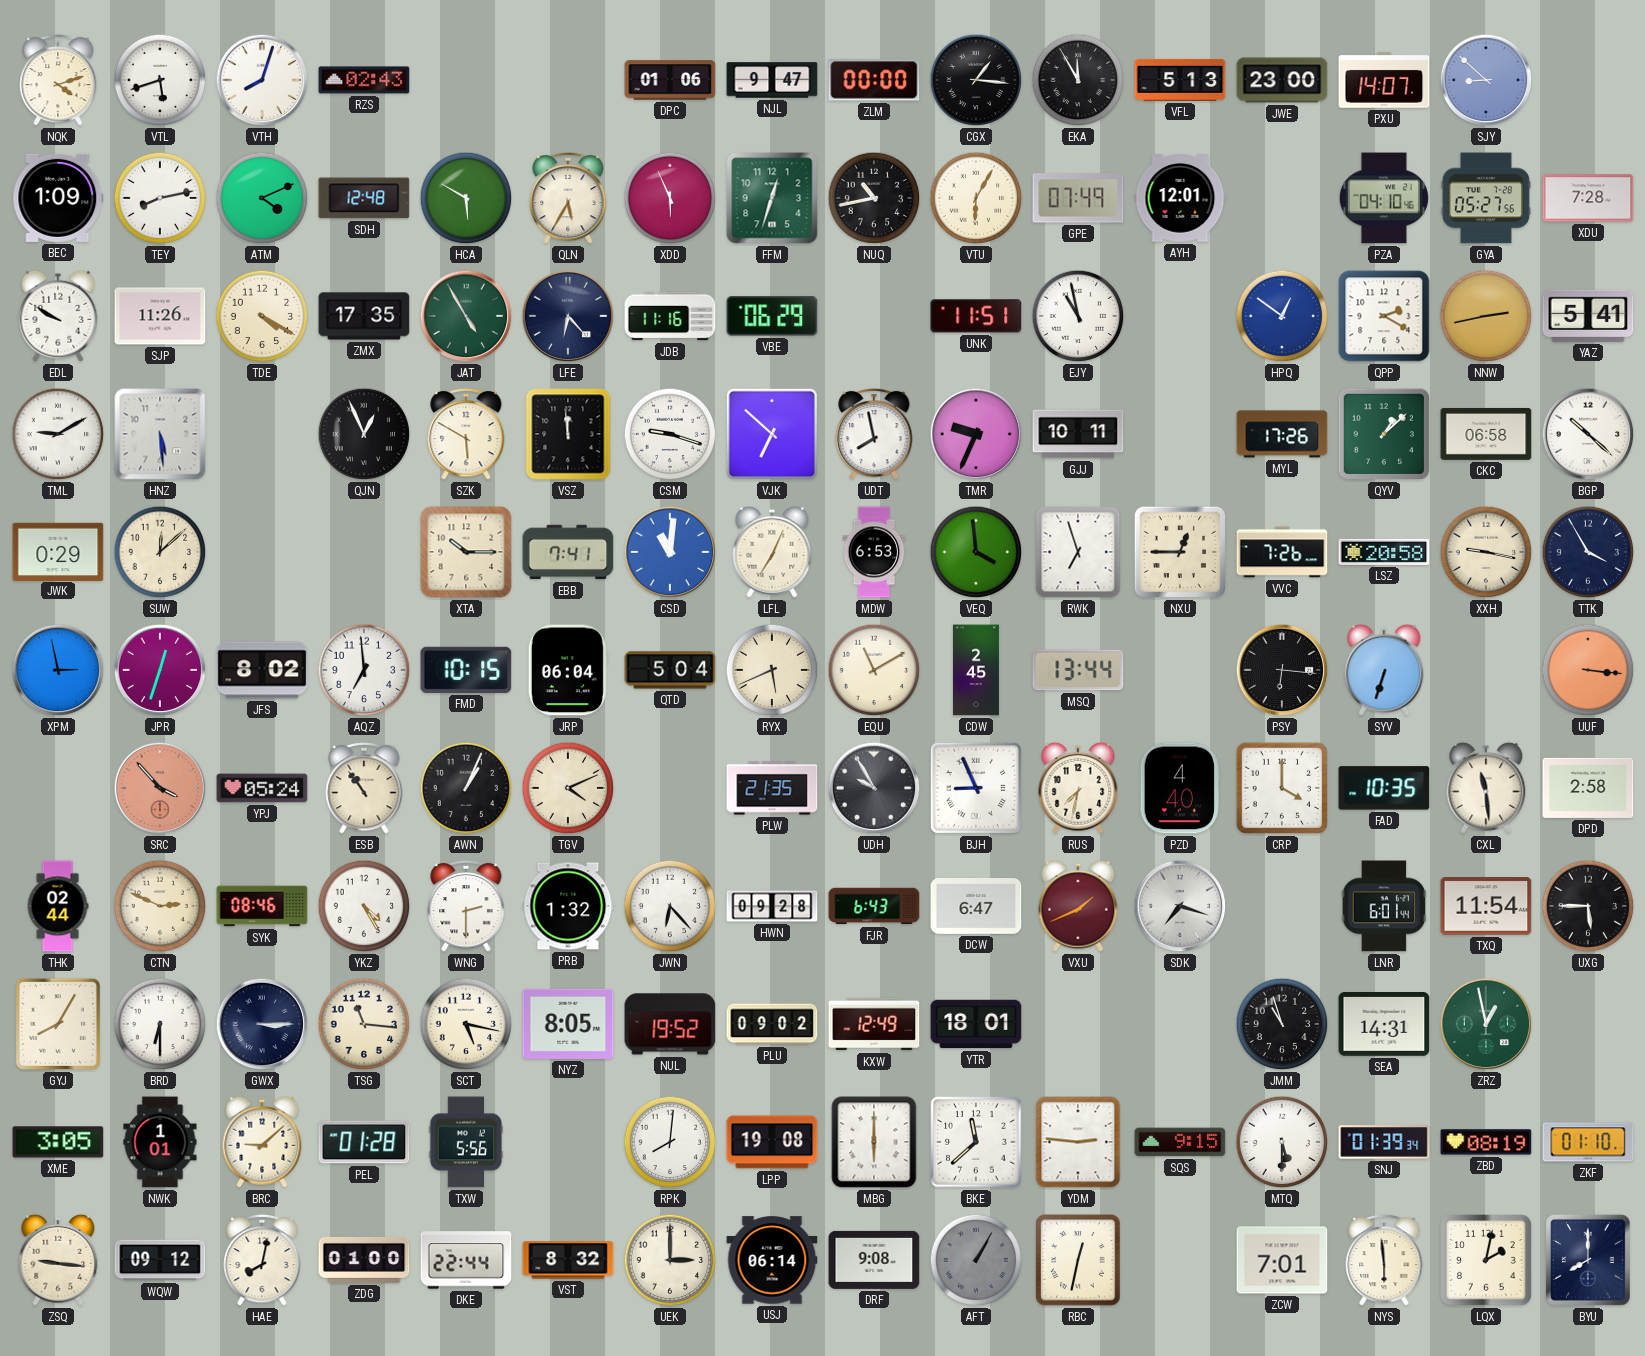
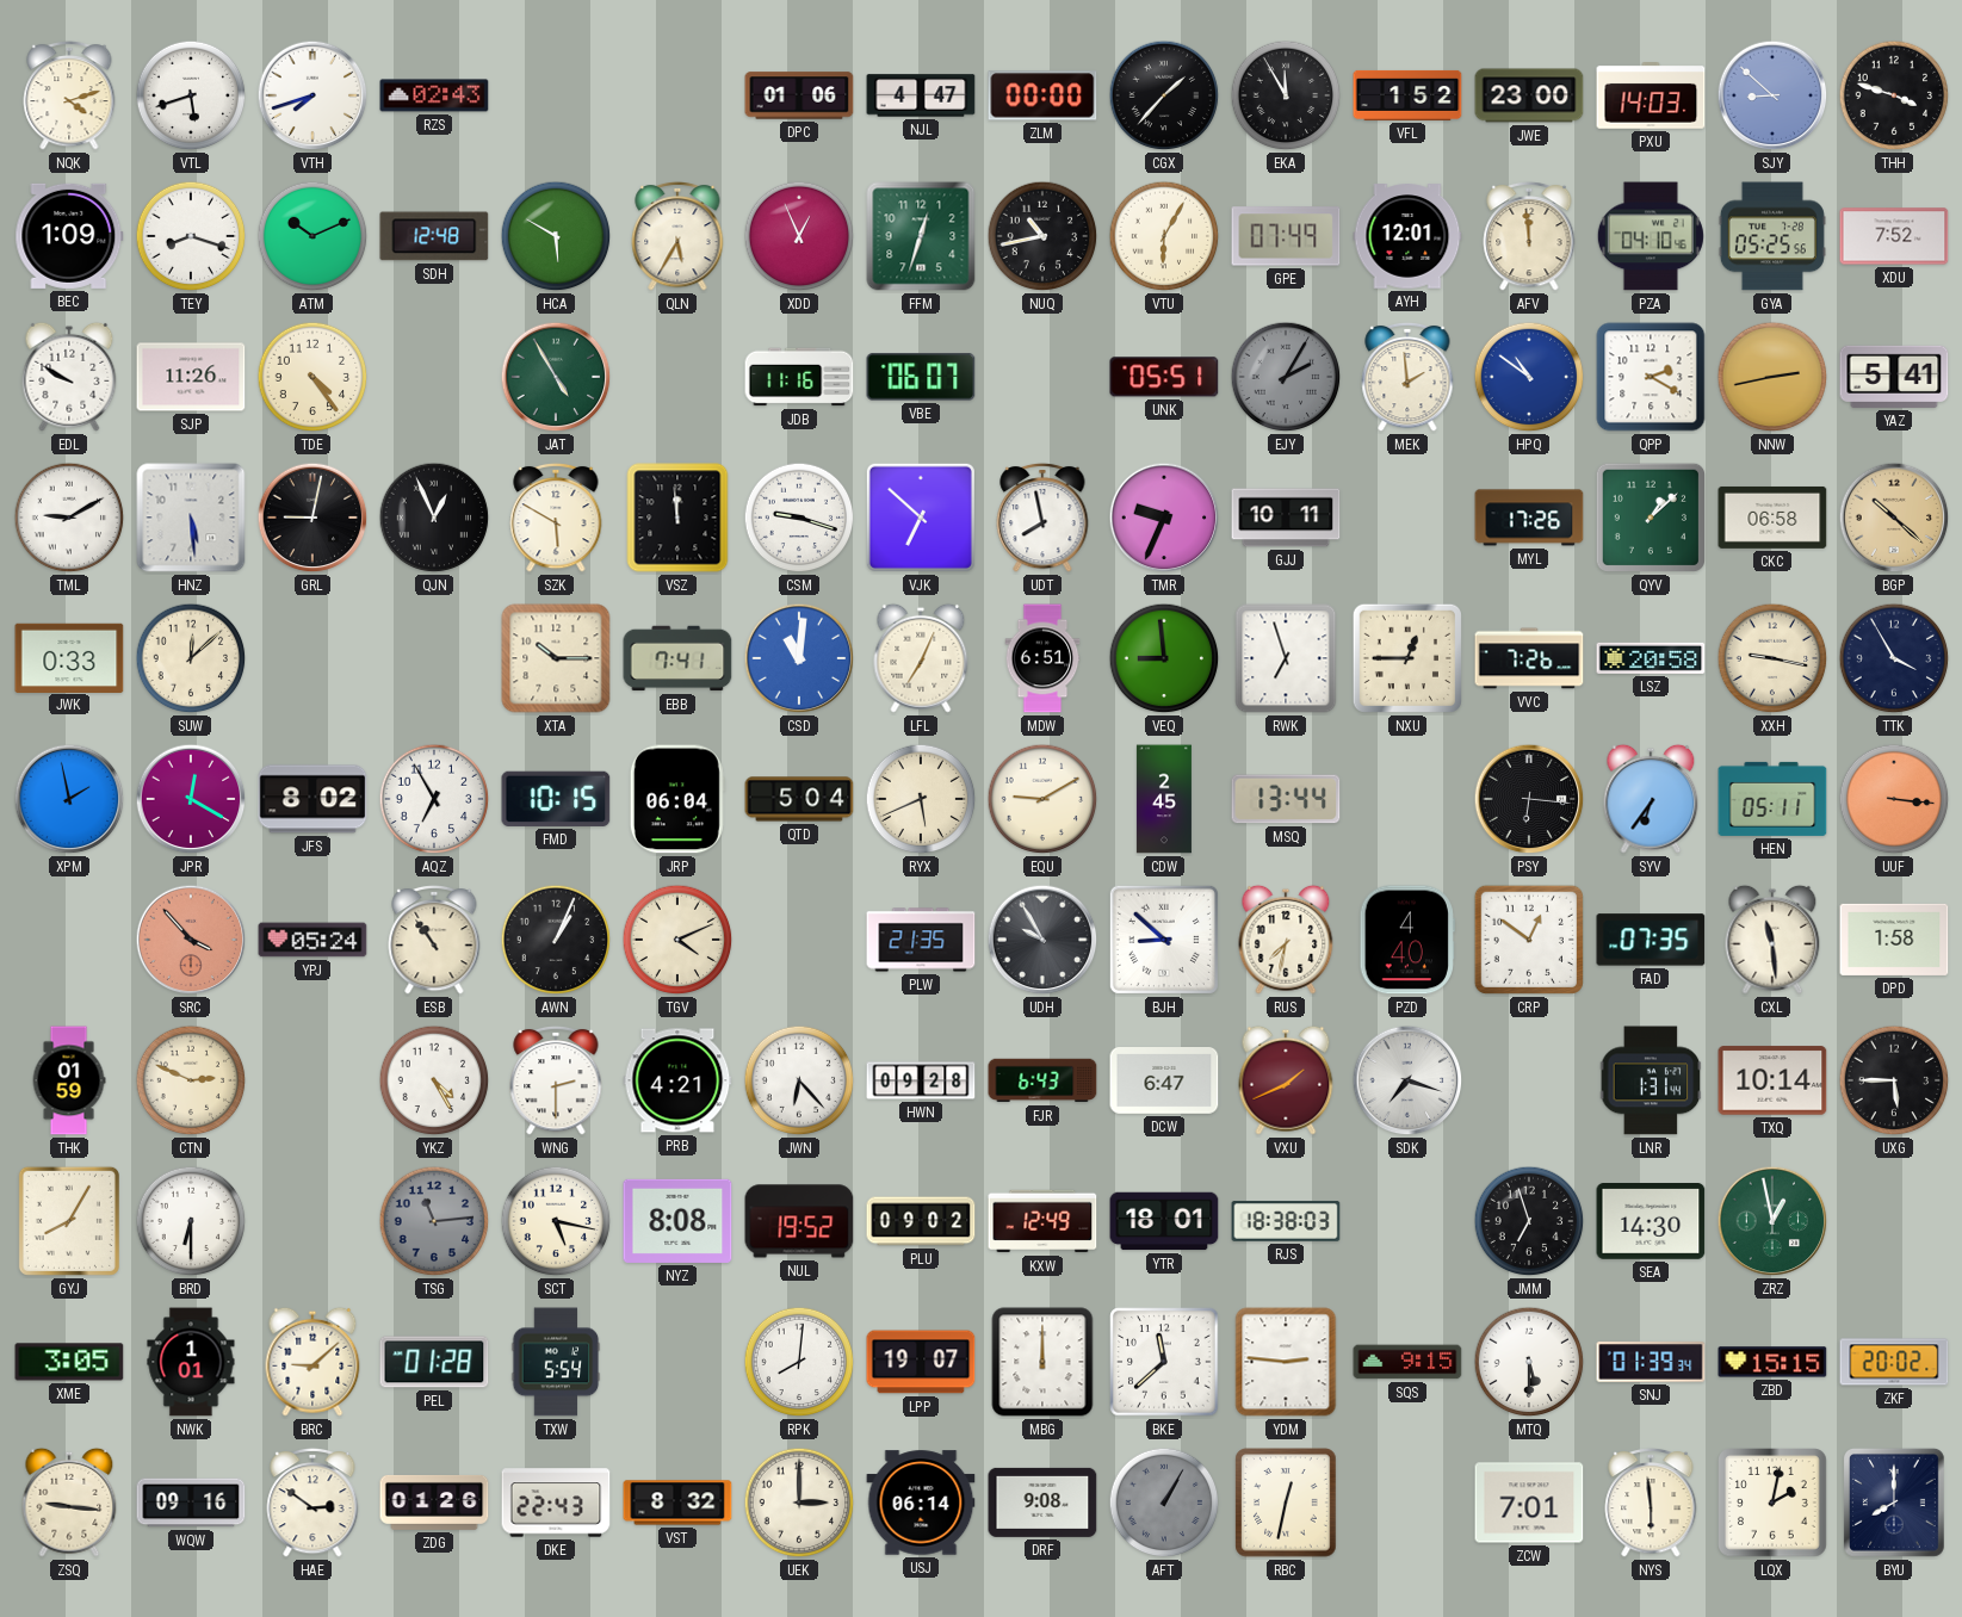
VTH: 8:03 -> 7:42 (312, 95)
NJL: 9:47 -> 4:47 (921, 95)
CGX: 1:16 -> 1:37 (1164, 95)
VFL: 5:13 -> 1:52 (1407, 95)
PXU: 14:07 -> 14:03 (1651, 97)
THH: none -> 3:48 (1894, 95)
TEY: 8:13 -> 8:18 (191, 236)
ATM: 4:11 -> 10:11 (312, 236)
XDD: 5:56 -> 12:56 (799, 236)
AFV: none -> 11:59 (1529, 236)
GYA: 05:27 -> 05:25 (1772, 236)
XDU: 7:28 -> 7:52 (1894, 236)
TDE: 4:20 -> 4:24 (312, 377)
ZMX: 17:35 -> none (364, 316)
LFE: 6:23 -> none (568, 316)
VBE: 06:29 -> 06:07 (921, 377)
UNK: 11:51 -> 05:51 (1164, 377)
EJY: 10:58 -> 2:05 (1286, 377)
EJY dial: white -> grey (1286, 377)
MEK: none -> 1:59 (1407, 377)
HPQ: 12:51 -> 10:51 (1529, 377)
GRL: none -> 9:02 (312, 518)
BGP dial: white -> champagne (1894, 518)
JWK: 0:29 -> 0:33 (69, 657)
MDW: 6:53 -> 6:51 (1042, 658)
VEQ: 3:59 -> 8:59 (1164, 658)
XPM: 2:58 -> 1:58 (69, 799)
JPR: 12:33 -> 12:20 (191, 799)
AQZ: 6:59 -> 6:55 (434, 799)
EQU: 11:10 -> 9:10 (1042, 799)
SYV: 6:33 -> 6:36 (1651, 799)
HEN: none -> 05:11 (1772, 799)
BJH: 8:56 -> 8:52 (1164, 940)
CRP: 4:00 -> 12:51 (1529, 940)
FAD: 10:35 -> 07:35 (1651, 940)
DPD: 2:58 -> 1:58 (1894, 940)
THK: 02:44 -> 01:59 (69, 1080)
SYK: 08:46 -> none (262, 906)
PRB: 1:32 -> 4:21 (677, 1080)
LNR: 6:01 -> 1:31 (1651, 1080)
TXQ: 11:54 -> 10:14 (1772, 1080)
GWX: 3:15 -> none (262, 1024)
TSG: 11:16 -> 11:14 (434, 1221)
TSG dial: cream -> grey (434, 1221)
NYZ: 8:05 -> 8:08 (677, 1221)
RJS: none -> 18:38 (1286, 1221)
JMM: 10:57 -> 6:57 (1529, 1221)
SEA: 14:31 -> 14:30 (1651, 1222)
TXW: 5:56 -> 5:54 (556, 1362)
LPP: 19:08 -> 19:07 (921, 1362)
MBG: 6:00 -> 12:00 (1042, 1362)
ZBD: 08:19 -> 15:15 (1772, 1362)
ZKF: 01:10 -> 20:02 (1894, 1362)
WQW: 09:12 -> 09:16 (191, 1503)
HAE: 8:02 -> 2:51 (312, 1503)
ZDG: 01:00 -> 01:26 (434, 1503)
DKE: 22:44 -> 22:43 (556, 1503)
